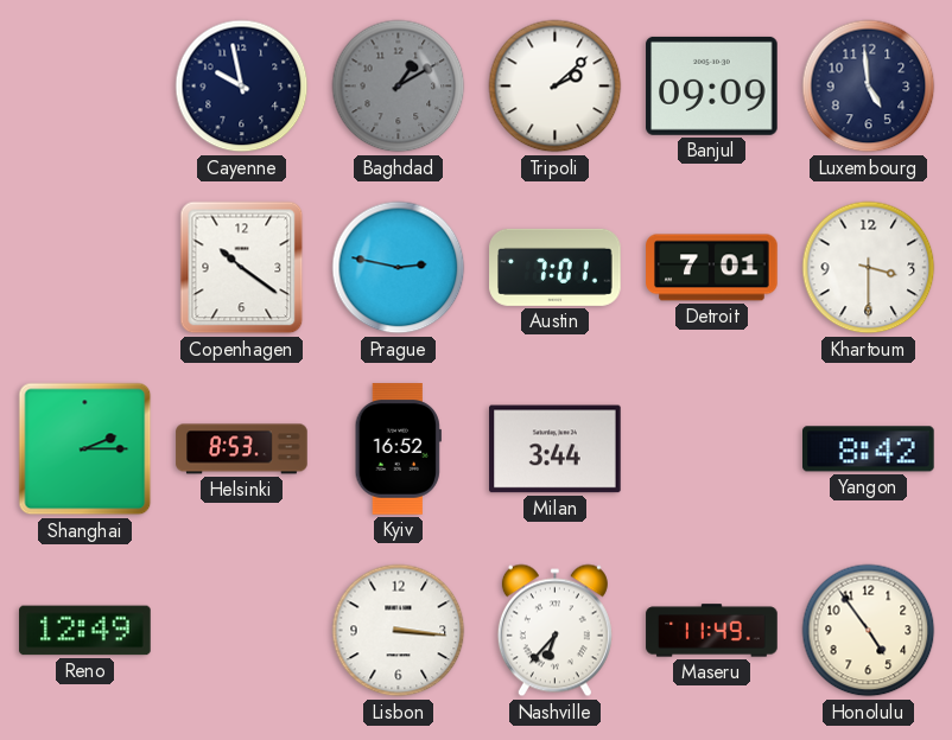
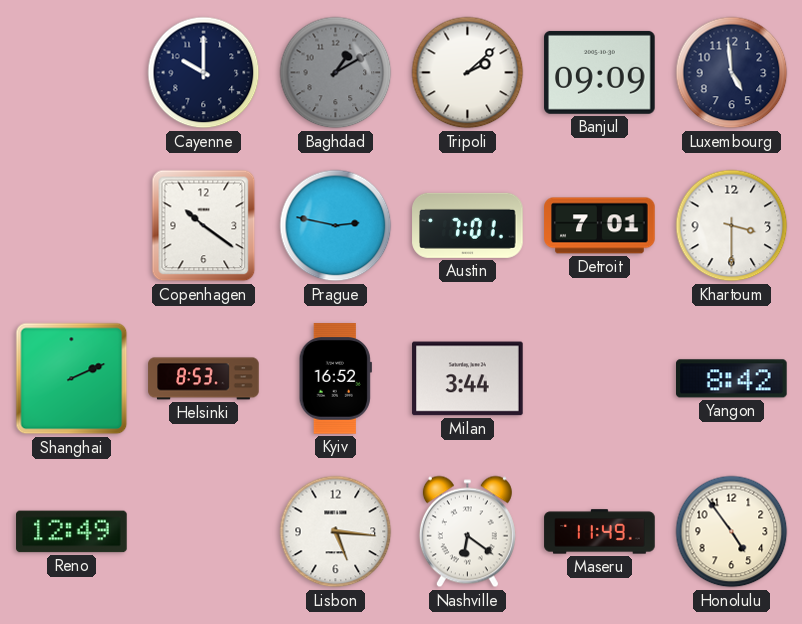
Cayenne: 9:58 -> 10:00 (204, 73)
Shanghai: 2:15 -> 2:11 (72, 379)
Lisbon: 3:16 -> 5:16 (336, 532)
Nashville: 6:37 -> 6:21 (467, 532)
